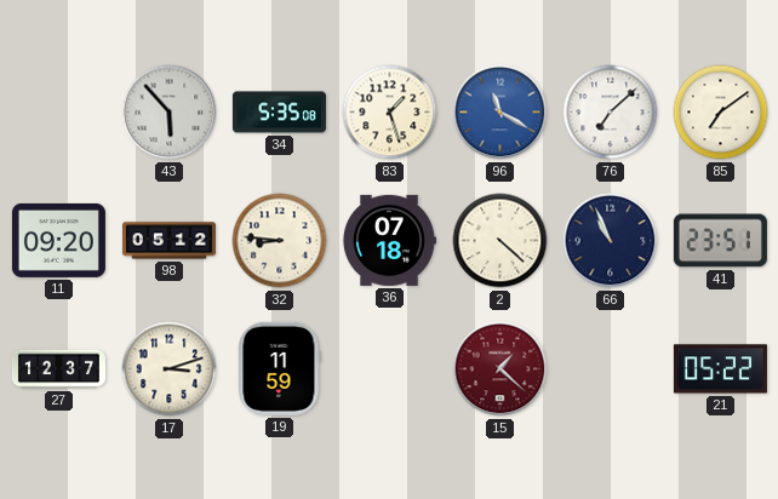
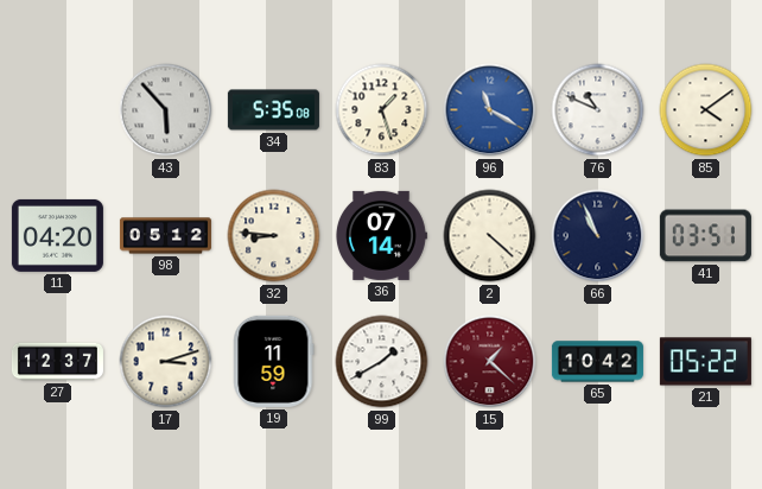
76: 7:08 -> 10:49 (598, 110)
85: 7:09 -> 4:09 (706, 110)
11: 09:20 -> 04:20 (57, 235)
36: 07:18 -> 07:14 (381, 235)
41: 23:51 -> 03:51 (705, 236)
99: none -> 1:40 (382, 362)
65: none -> 10:42 (597, 362)
